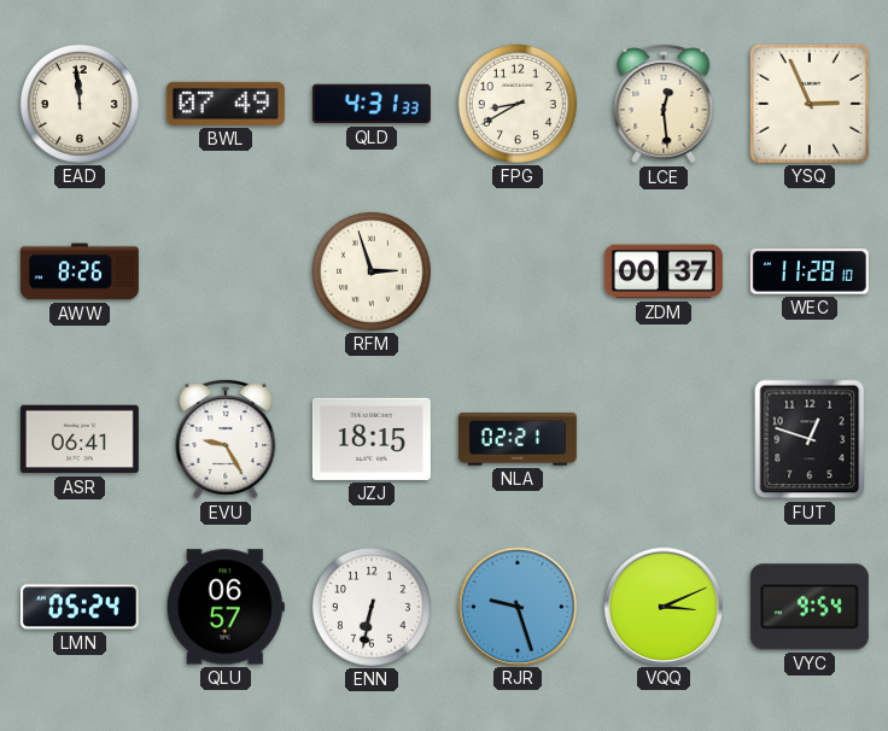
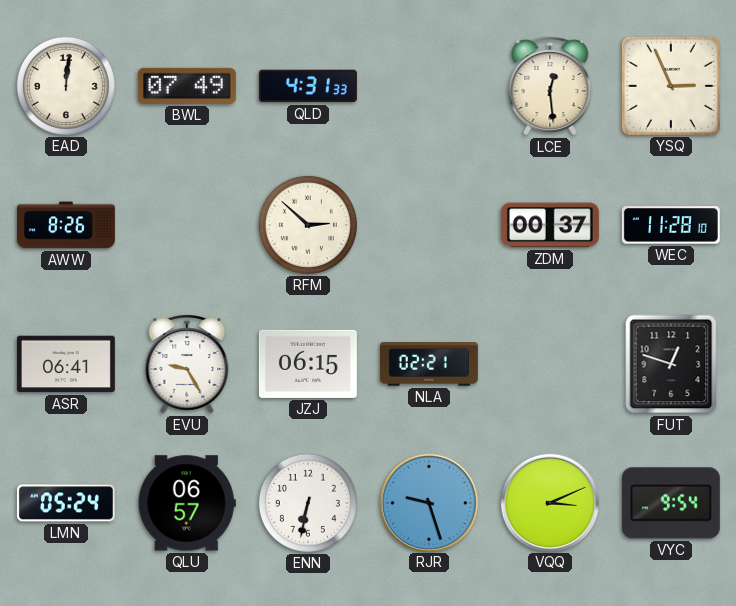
EAD: 11:59 -> 12:01 (66, 86)
FPG: 8:40 -> none (518, 104)
RFM: 2:57 -> 2:52 (308, 225)
JZJ: 18:15 -> 06:15 (308, 364)
